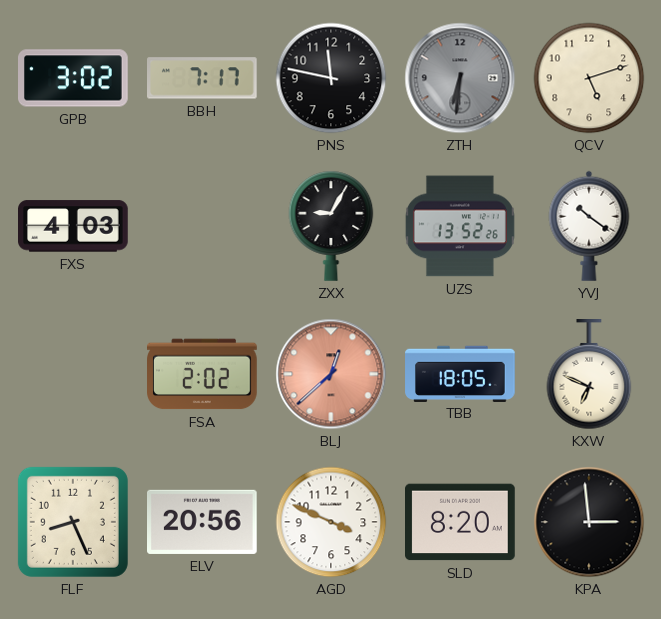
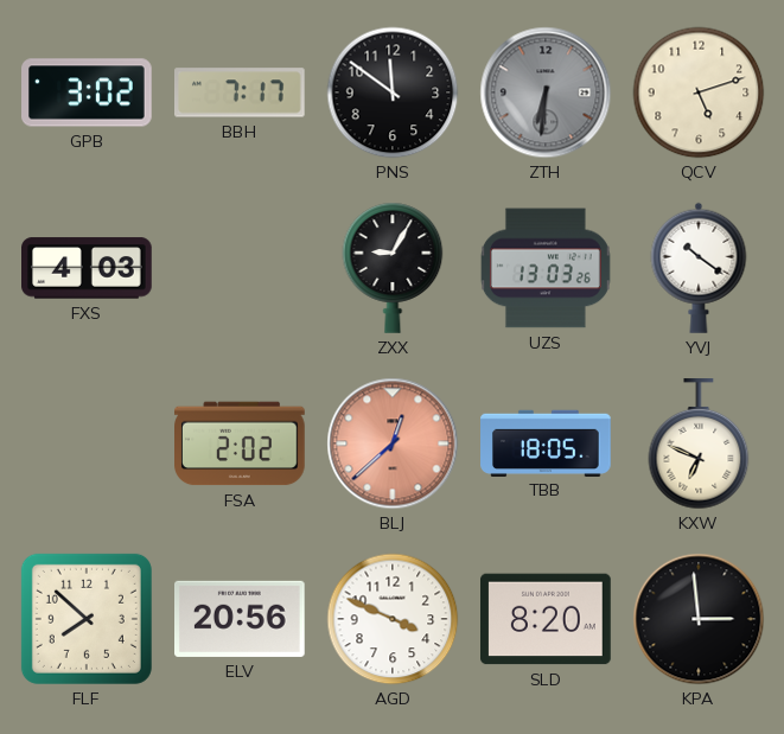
PNS: 11:47 -> 11:51 (393, 92)
UZS: 13:52 -> 13:03 (546, 268)
FLF: 8:26 -> 7:52 (87, 619)
